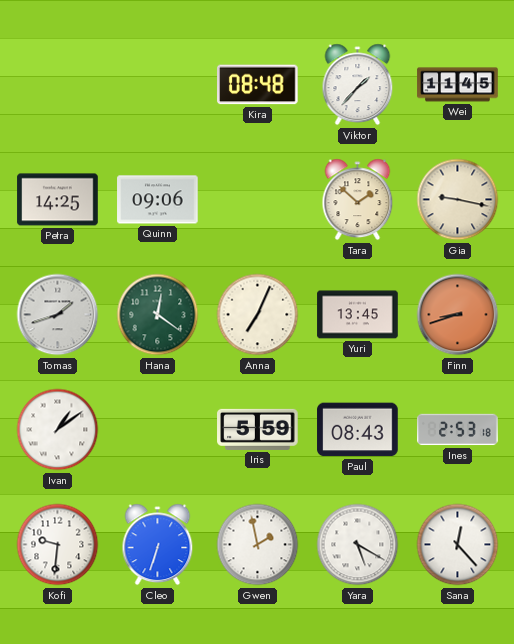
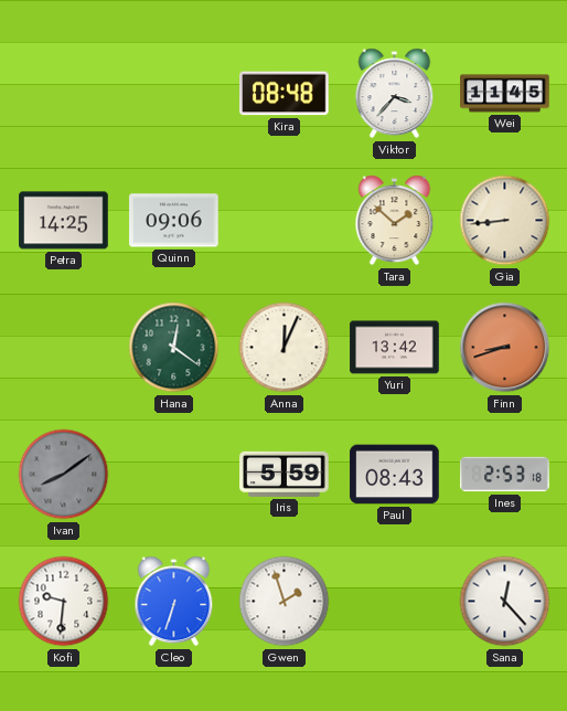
Viktor: 1:37 -> 3:37 (395, 94)
Gia: 9:17 -> 8:44 (505, 221)
Tomas: 1:42 -> none (58, 315)
Anna: 7:04 -> 12:04 (285, 348)
Yuri: 13:45 -> 13:42 (395, 348)
Ivan: 1:09 -> 8:09 (64, 475)
Ivan dial: white -> grey (64, 475)
Gwen: 1:58 -> 1:57 (285, 602)
Yara: 5:20 -> none (358, 545)
